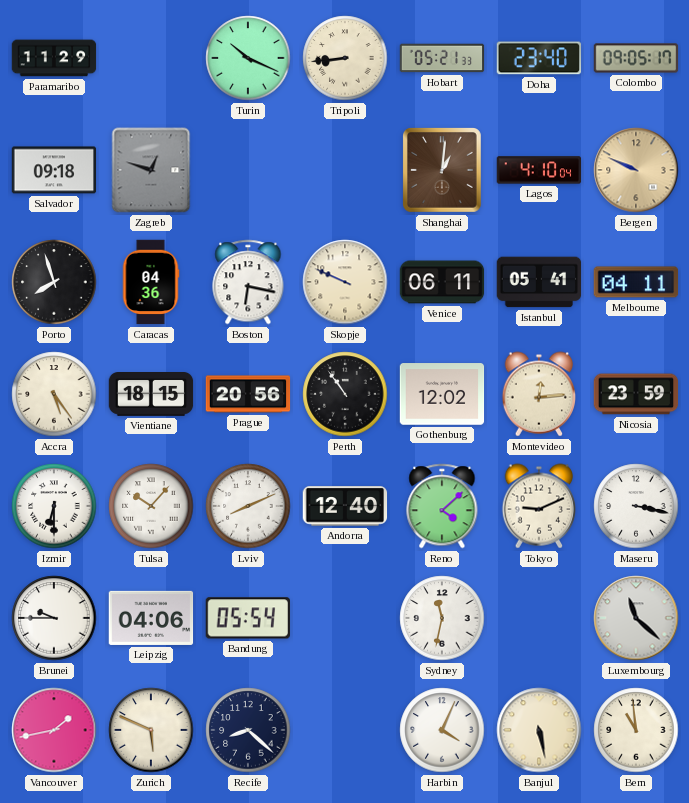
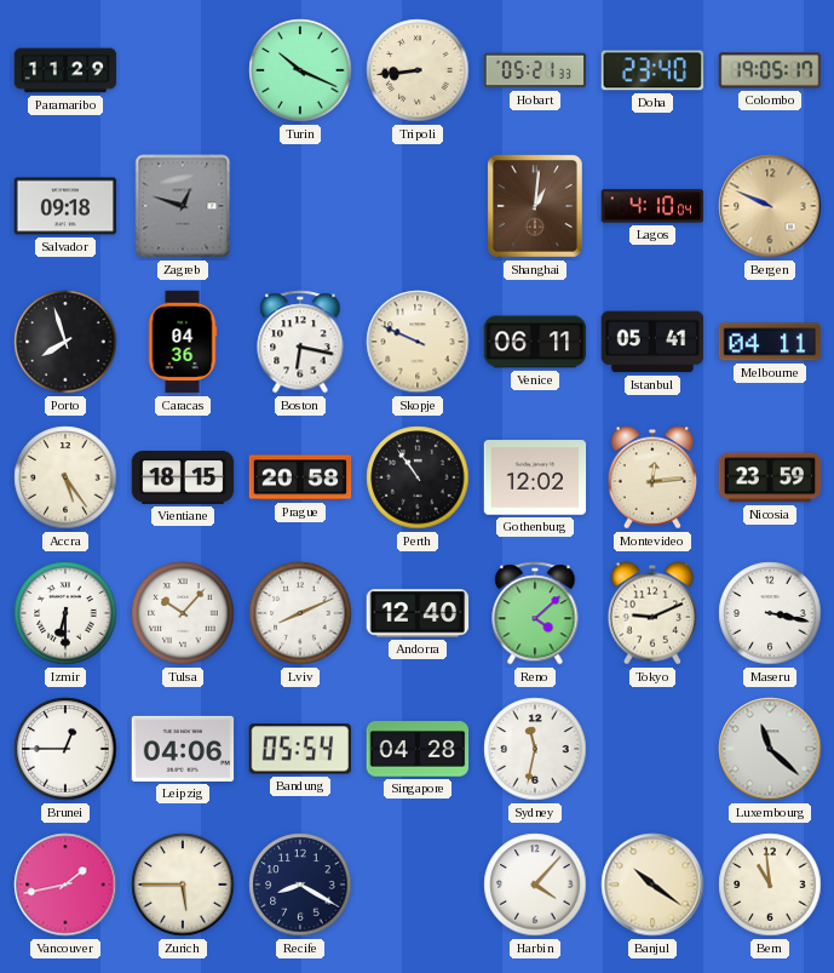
Colombo: 09:05 -> 19:05 (770, 70)
Prague: 20:56 -> 20:58 (300, 477)
Brunei: 9:45 -> 12:45 (65, 749)
Singapore: none -> 04:28 (418, 749)
Zurich: 5:49 -> 5:45 (183, 885)
Recife: 8:22 -> 8:20 (300, 885)
Harbin: 4:04 -> 4:07 (535, 885)
Banjul: 5:28 -> 10:21 (652, 885)
